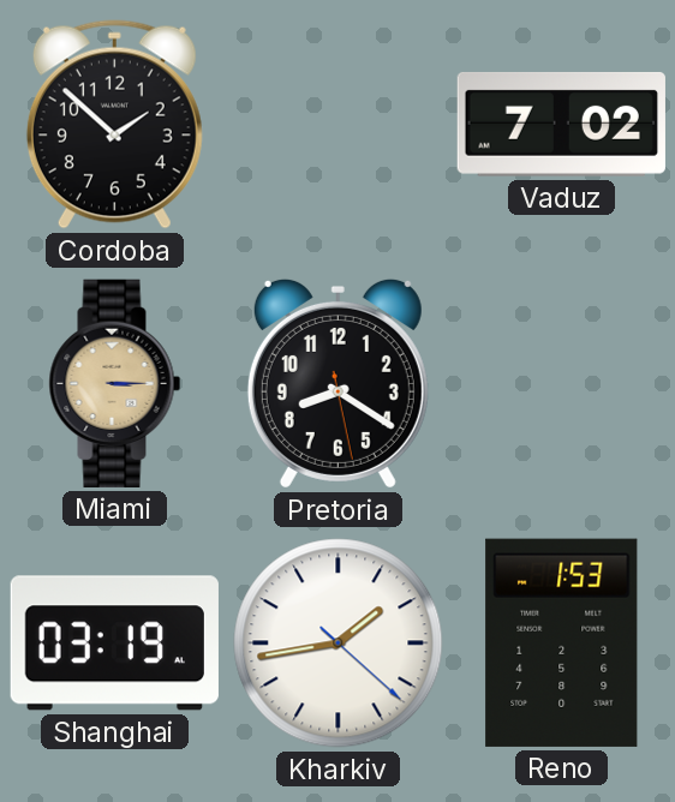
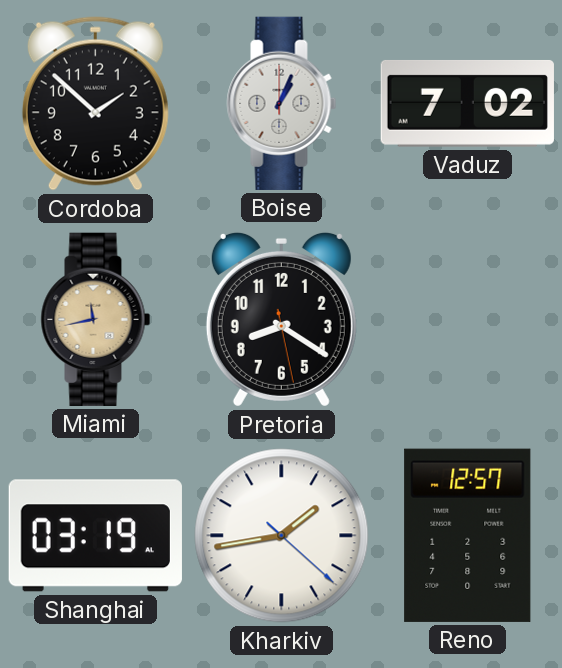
Boise: none -> 1:04 (282, 103)
Miami: 3:15 -> 11:43 (96, 319)
Reno: 1:53 -> 12:57 (468, 535)
